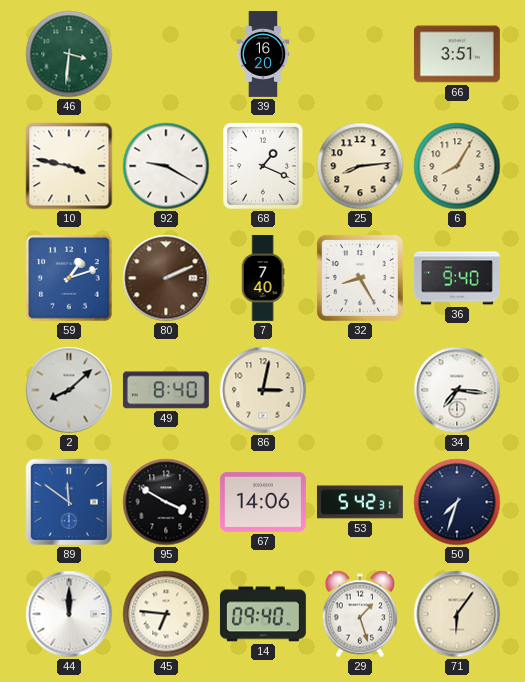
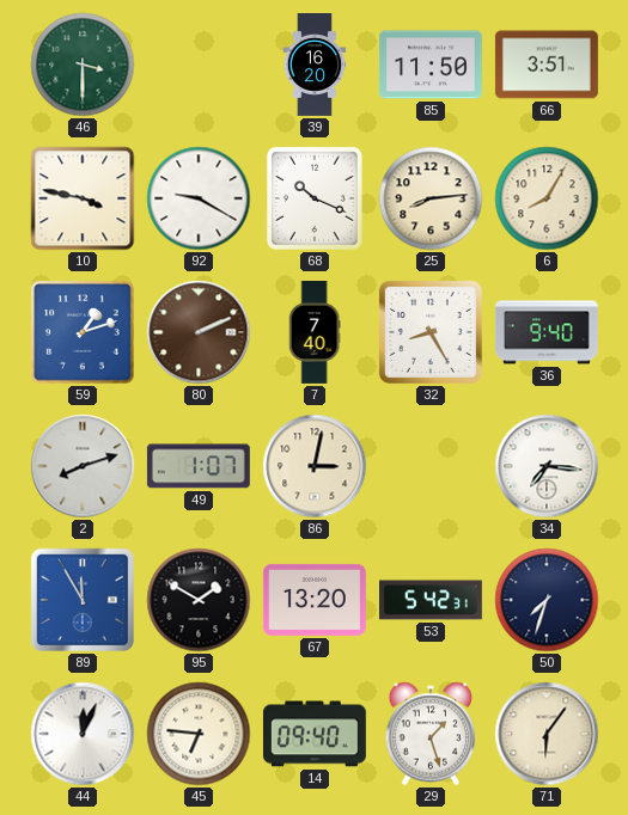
46: 3:31 -> 3:30 (83, 65)
85: none -> 11:50 (431, 65)
68: 1:19 -> 10:19 (316, 198)
2: 8:08 -> 8:12 (83, 466)
49: 8:40 -> 1:07 (199, 466)
89: 11:51 -> 11:55 (83, 600)
95: 3:50 -> 1:50 (199, 600)
67: 14:06 -> 13:20 (315, 600)
44: 12:00 -> 12:04 (83, 734)
